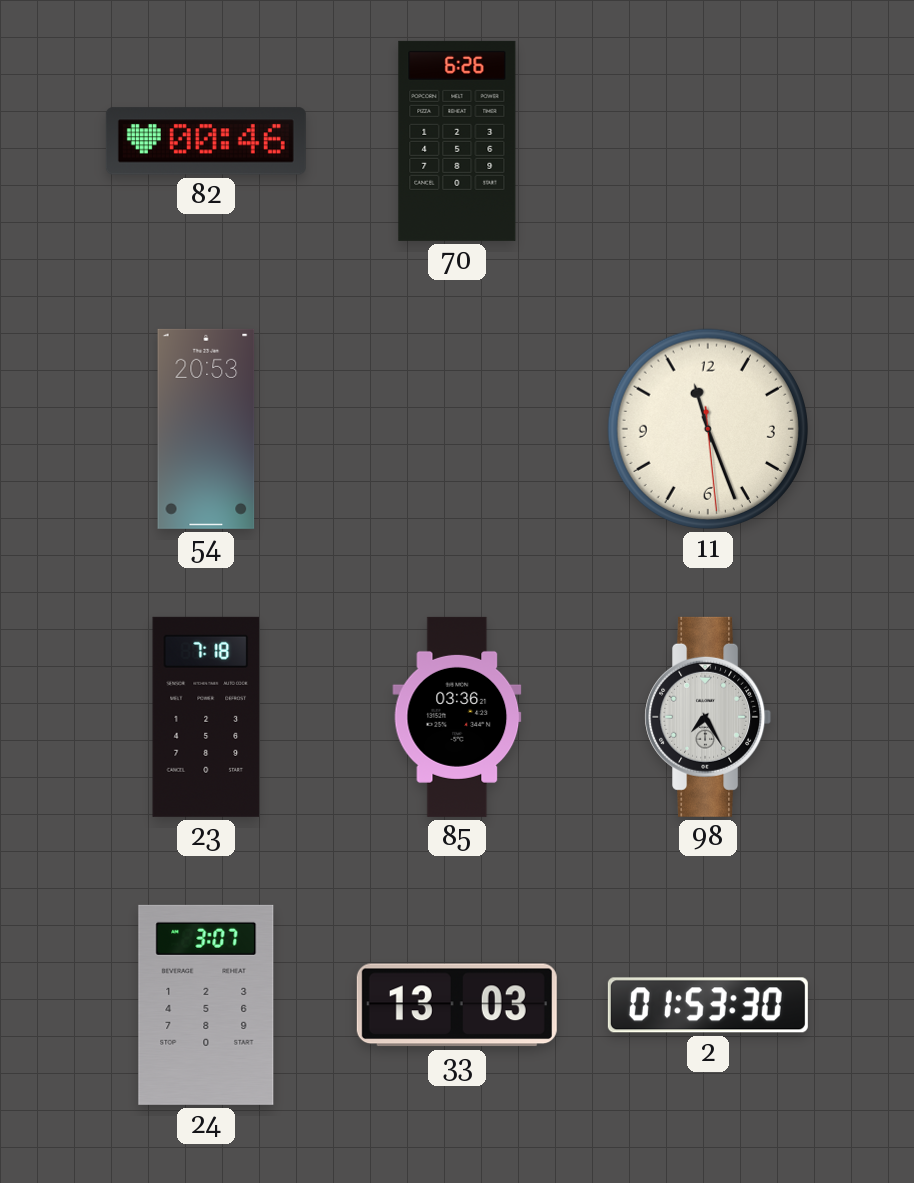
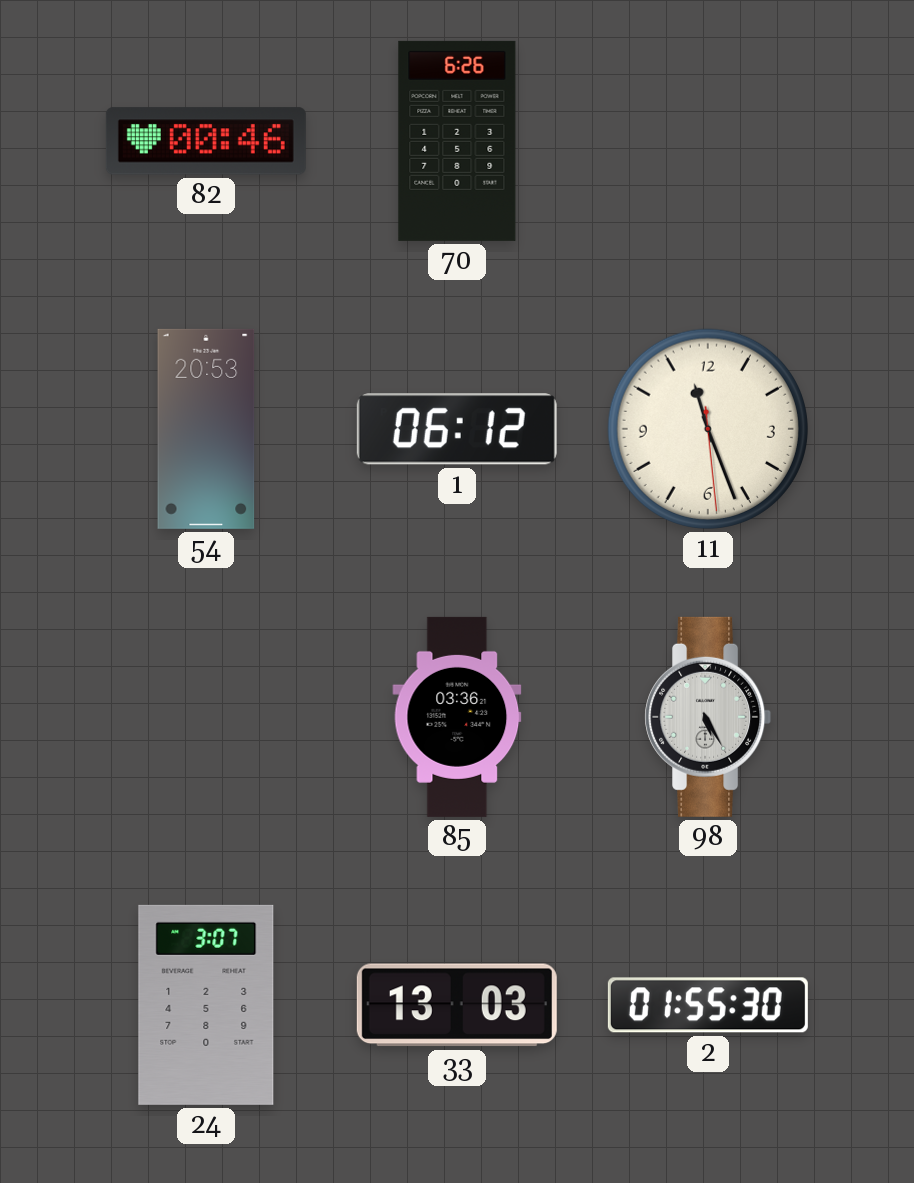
1: none -> 06:12 (457, 429)
23: 7:18 -> none (206, 717)
98: 7:25 -> 5:25 (708, 717)
2: 01:53 -> 01:55 (708, 1005)
